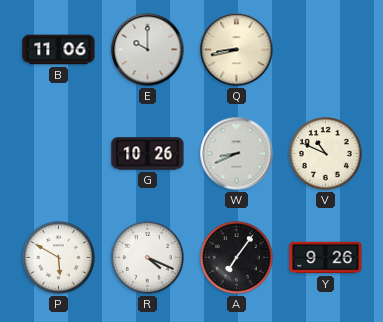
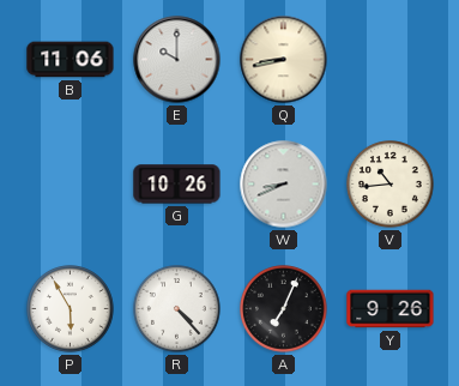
V: 10:49 -> 10:44 (391, 185)
P: 5:50 -> 5:55 (71, 309)
R: 4:19 -> 4:23 (177, 309)
A: 7:06 -> 7:04 (284, 309)
